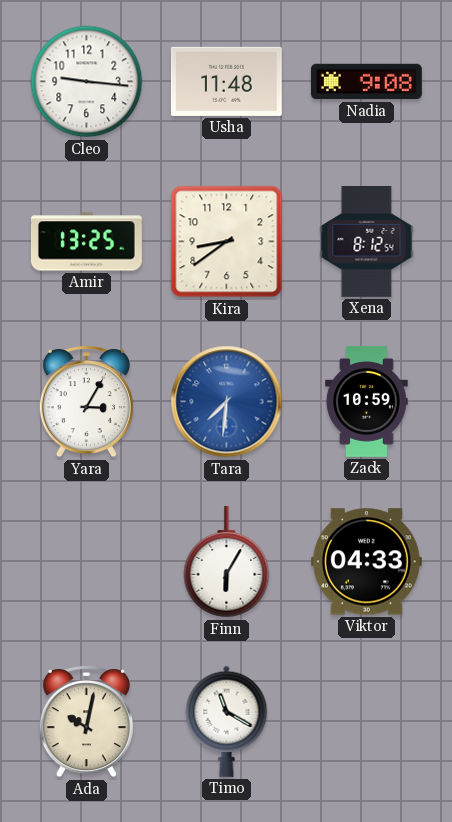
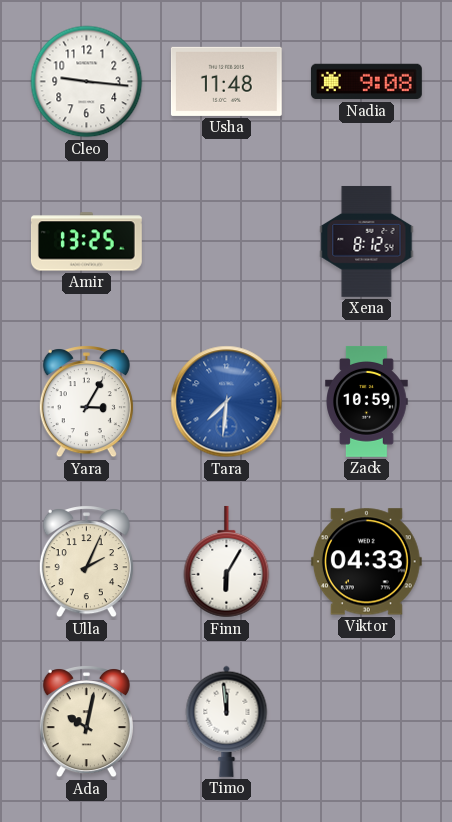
Kira: 8:39 -> none (227, 242)
Ulla: none -> 2:04 (86, 562)
Timo: 11:20 -> 11:59 (227, 721)
